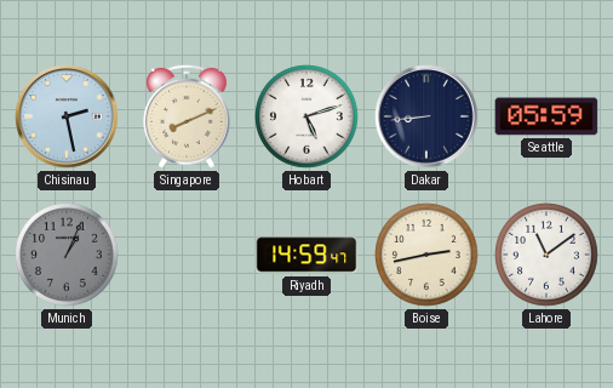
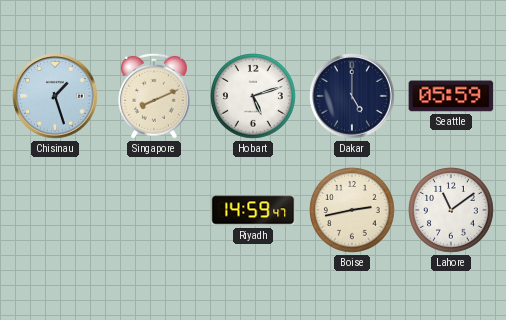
Chisinau: 2:28 -> 1:27 (55, 96)
Dakar: 8:44 -> 5:00 (352, 96)
Munich: 1:04 -> none (68, 256)
